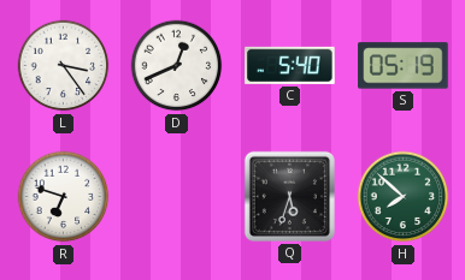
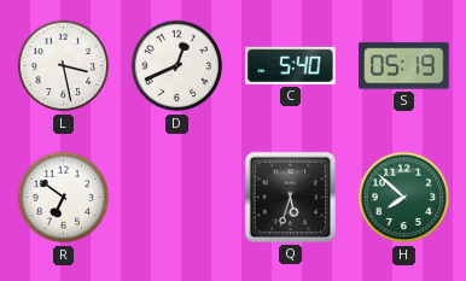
L: 3:24 -> 3:28 (64, 66)
R: 6:48 -> 6:51 (64, 198)
